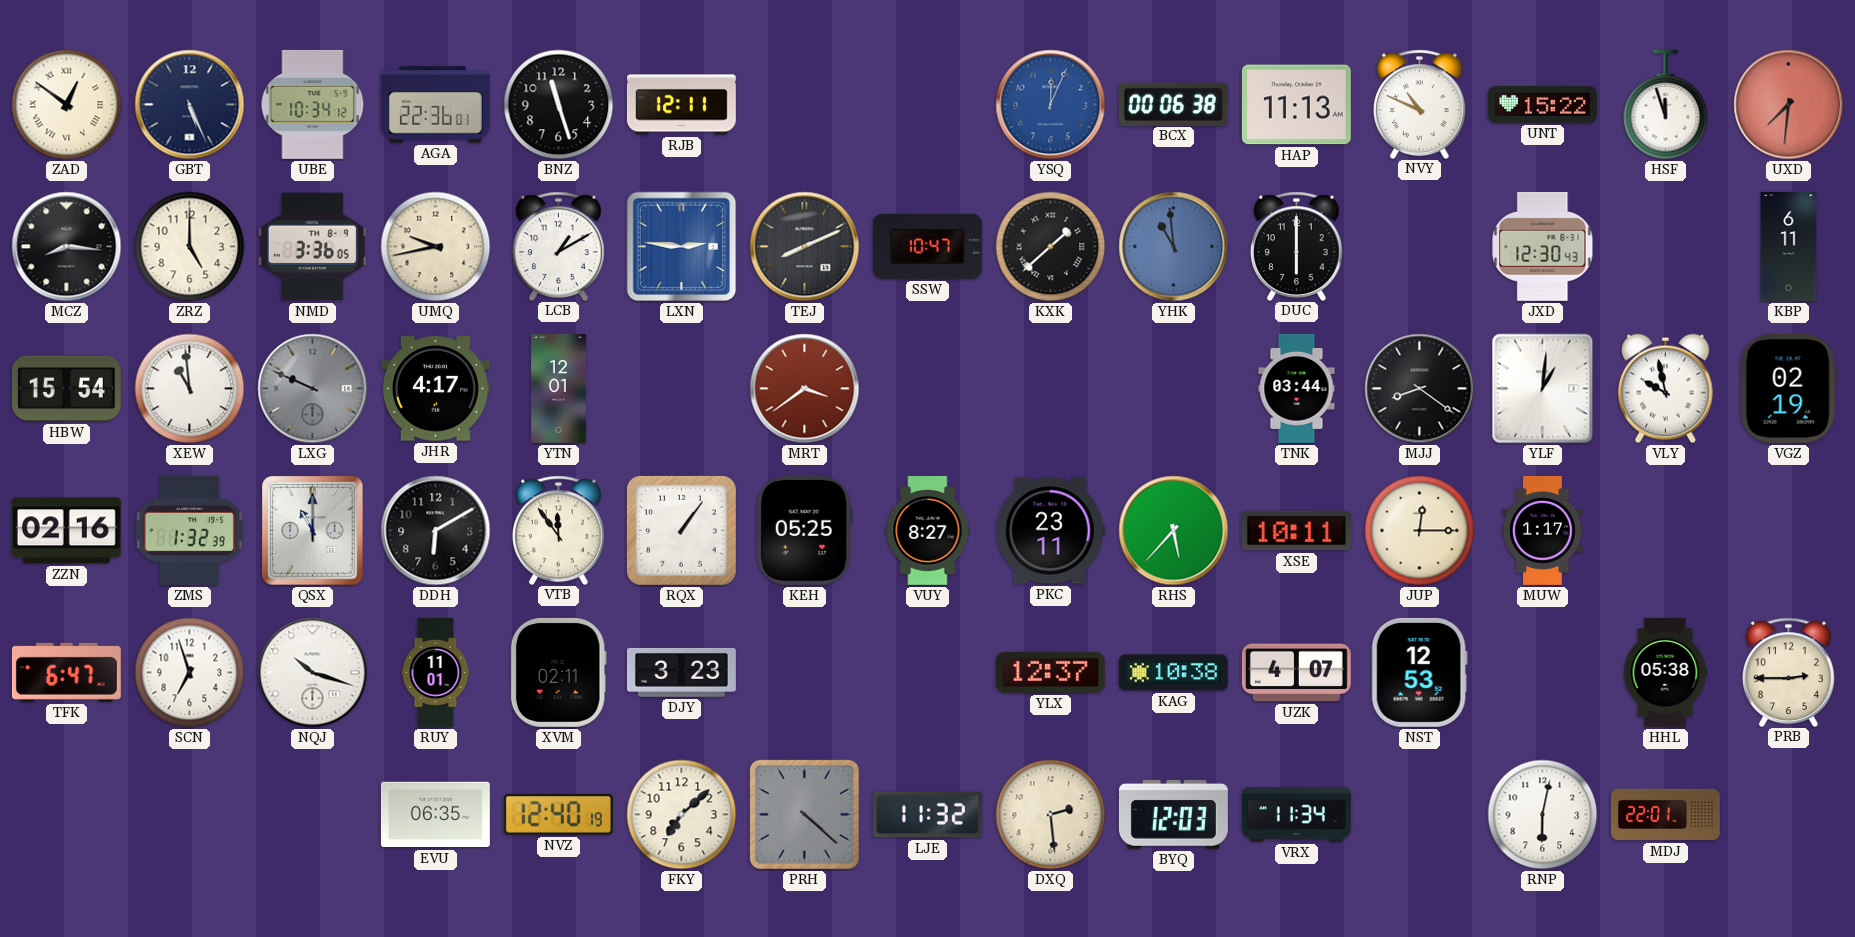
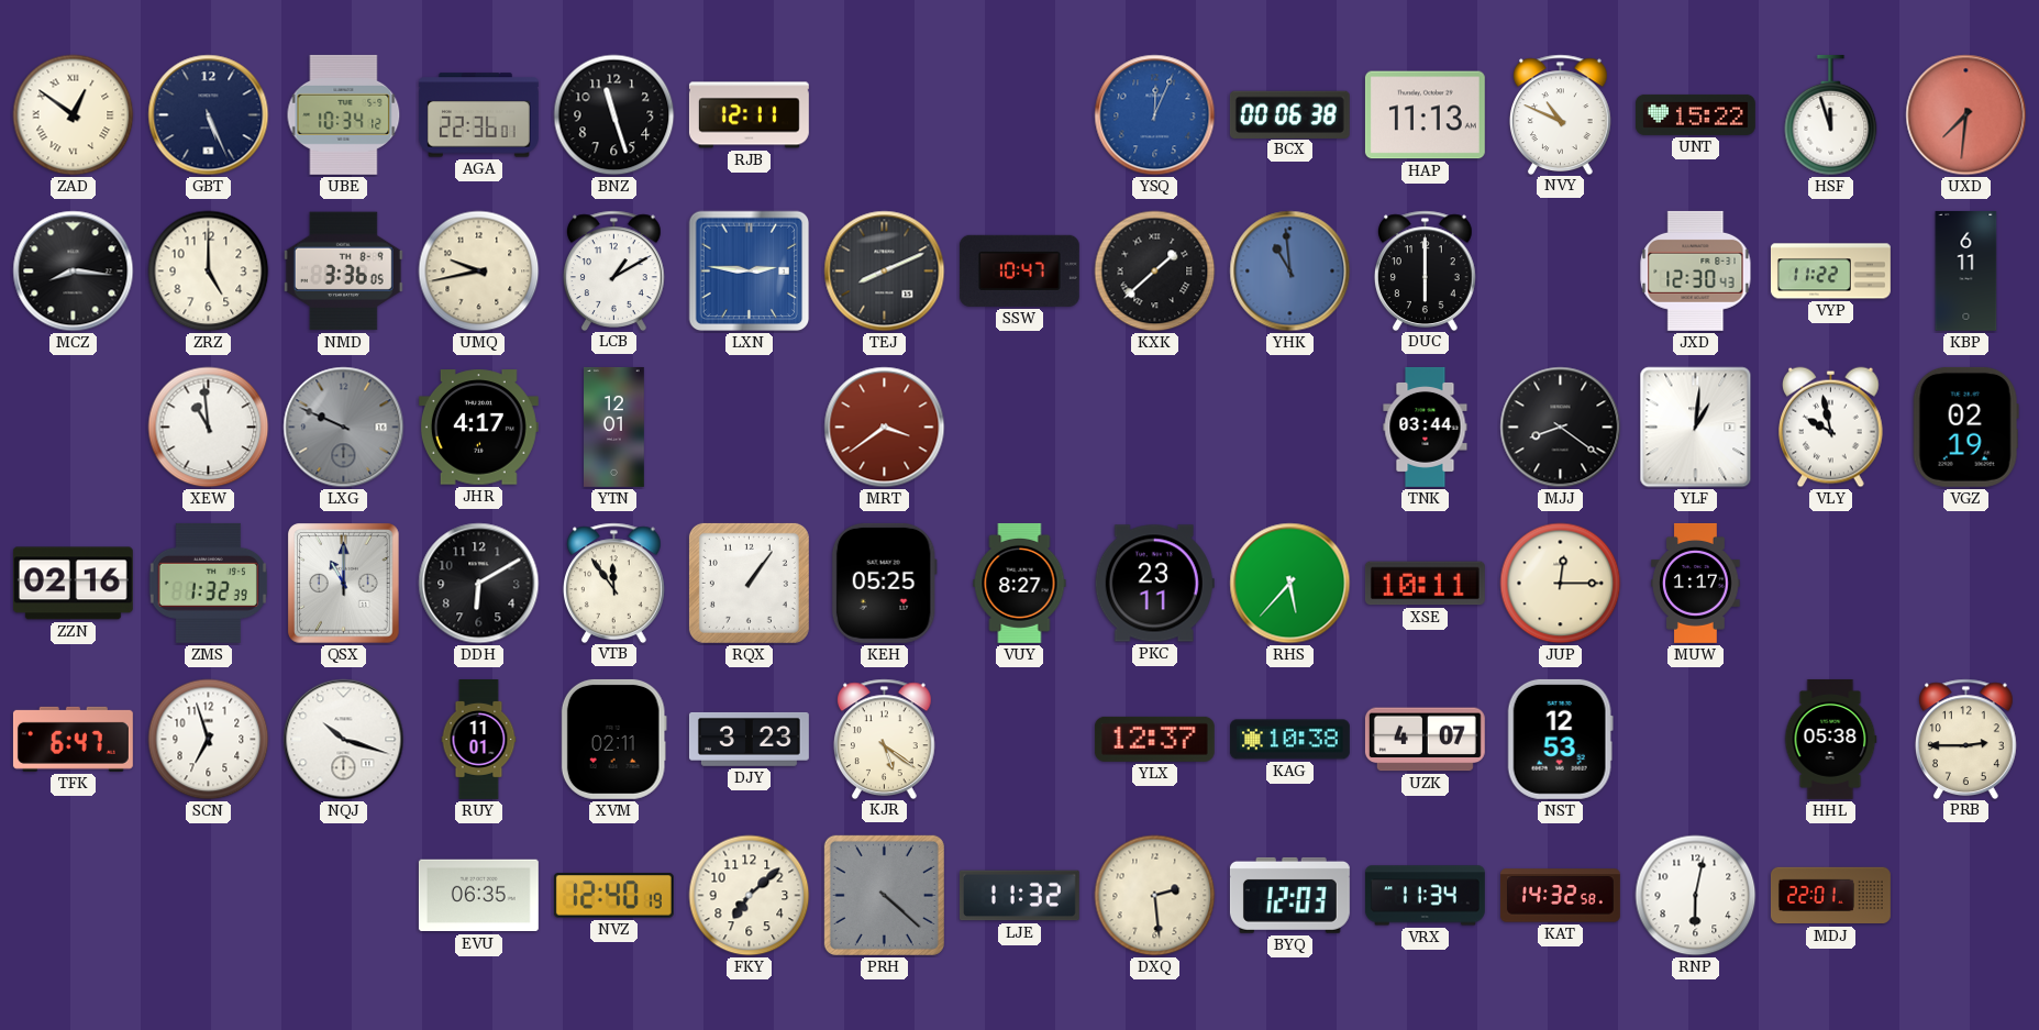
VYP: none -> 11:22 (1830, 272)
HBW: 15:54 -> none (66, 389)
KJR: none -> 5:21 (885, 739)
KAT: none -> 14:32 (1561, 896)
